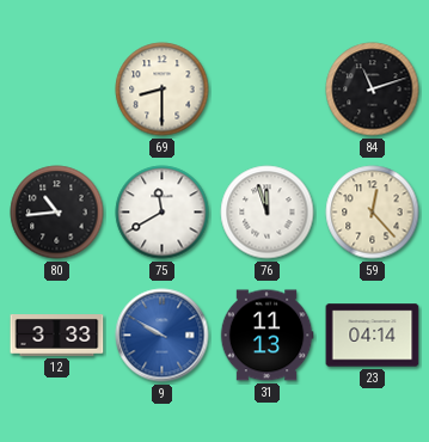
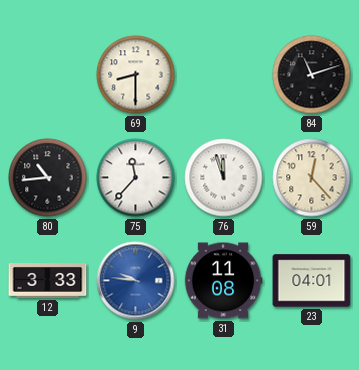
75: 11:40 -> 11:37 (136, 178)
9: 9:50 -> 9:46 (136, 281)
31: 11:13 -> 11:08 (223, 281)
23: 04:14 -> 04:01 (312, 281)
